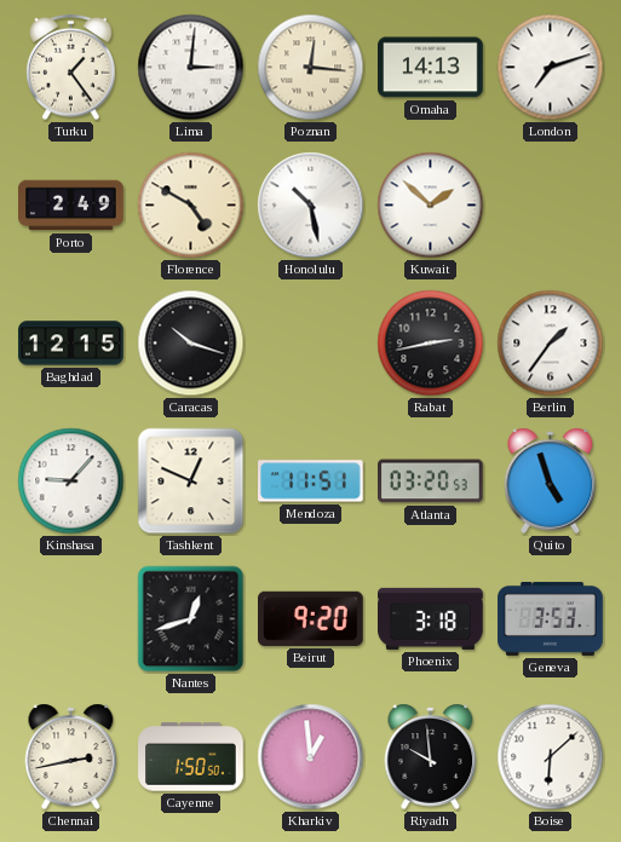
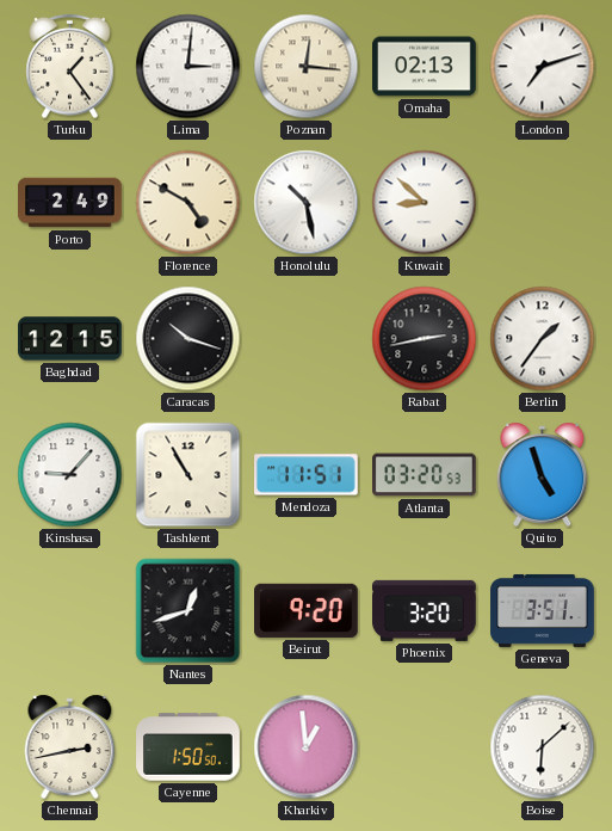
Omaha: 14:13 -> 02:13 (425, 67)
Kuwait: 1:52 -> 8:52 (425, 203)
Tashkent: 12:49 -> 10:55 (188, 475)
Phoenix: 3:18 -> 3:20 (425, 610)
Geneva: 3:53 -> 3:51 (543, 610)
Riyadh: 9:59 -> none (431, 756)
